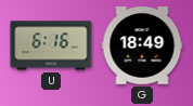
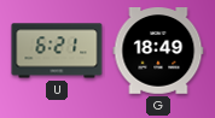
U: 6:16 -> 6:21 (57, 51)
